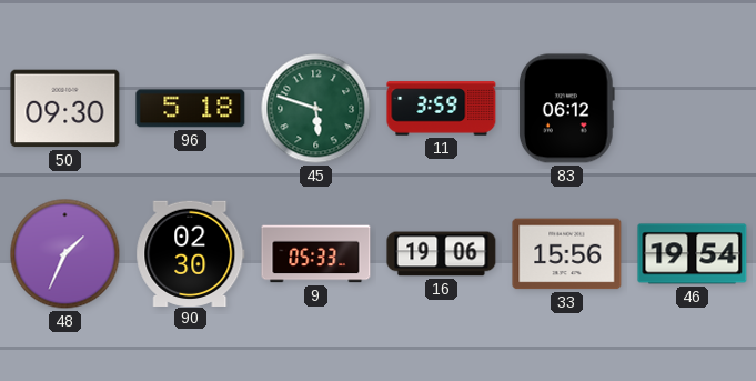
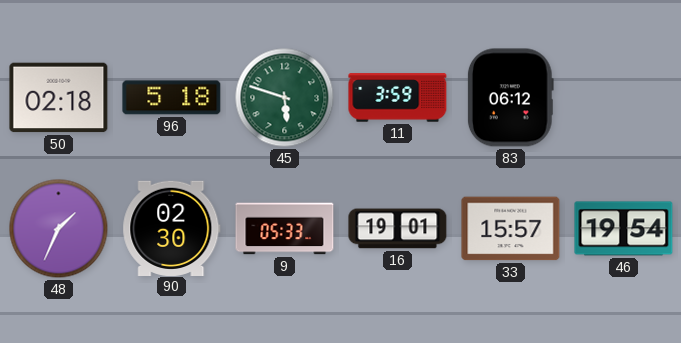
50: 09:30 -> 02:18 (59, 98)
16: 19:06 -> 19:01 (398, 229)
33: 15:56 -> 15:57 (511, 229)
